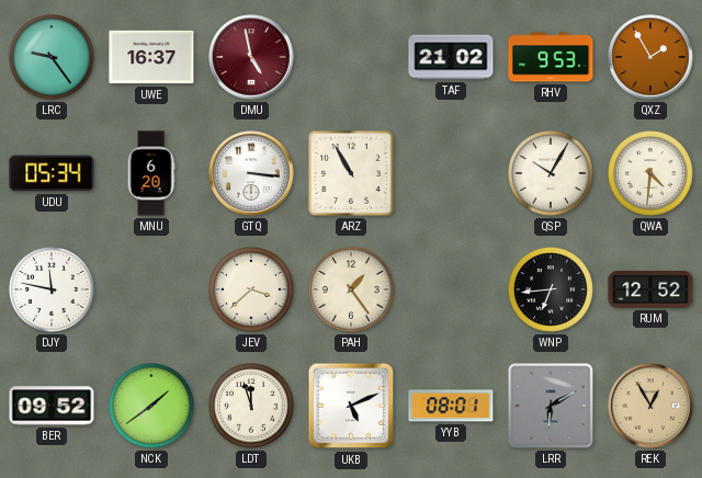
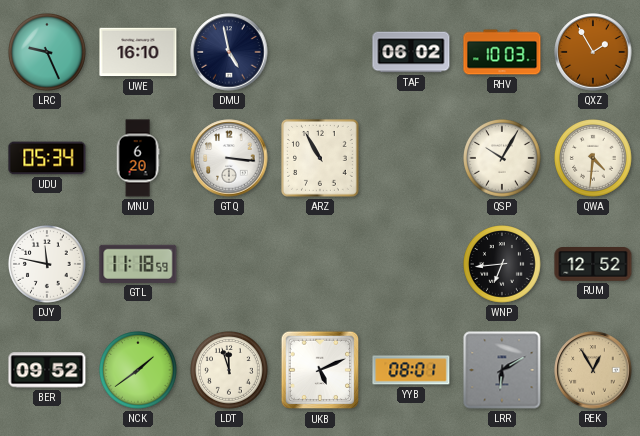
LRC: 9:24 -> 9:26 (48, 53)
UWE: 16:37 -> 16:10 (138, 52)
DMU dial: burgundy -> navy (229, 52)
TAF: 21:02 -> 06:02 (411, 52)
RHV: 9:53 -> 10:03 (502, 52)
GTL: none -> 11:18 (138, 264)
JEV: 3:38 -> none (252, 291)
PAH: 1:24 -> none (352, 291)
